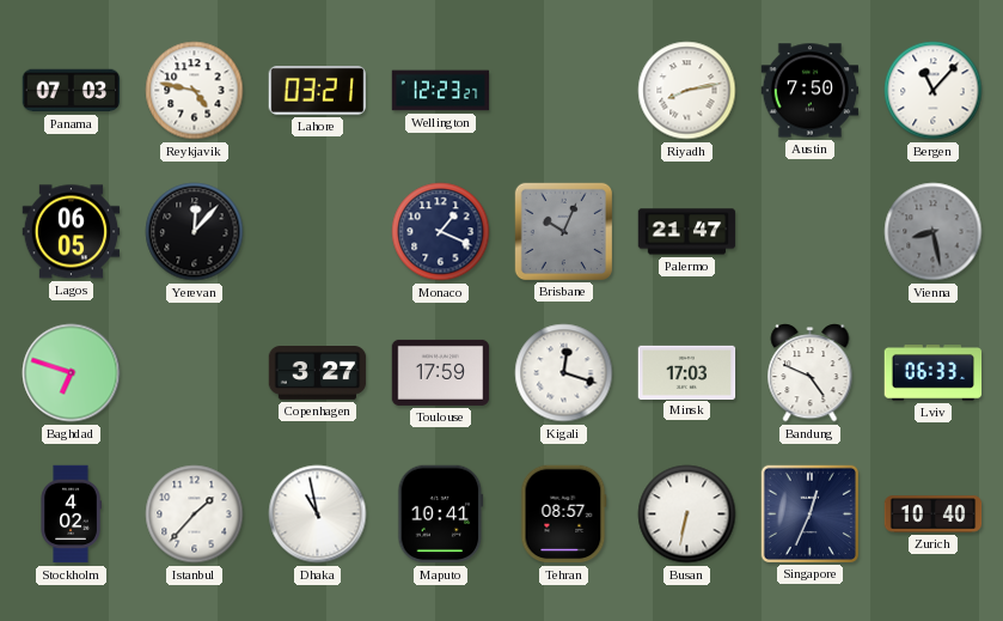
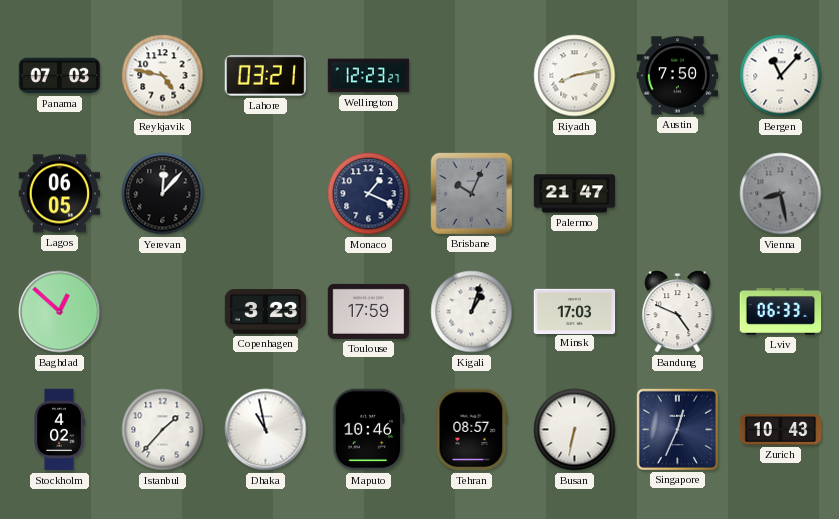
Baghdad: 6:48 -> 12:52 (60, 312)
Copenhagen: 3:27 -> 3:23 (266, 312)
Kigali: 12:18 -> 1:03 (472, 312)
Maputo: 10:41 -> 10:46 (369, 430)
Zurich: 10:40 -> 10:43 (781, 430)
